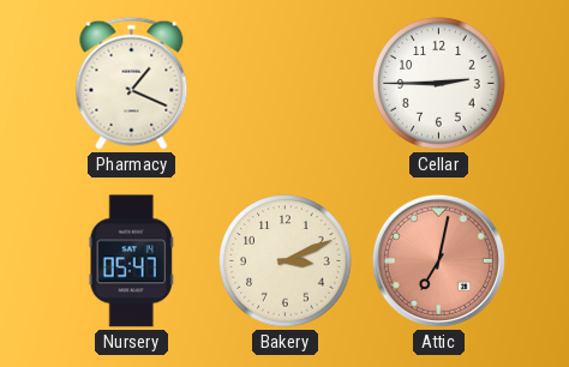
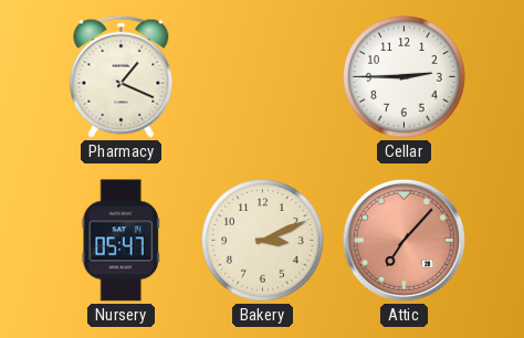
Attic: 7:02 -> 7:07 (404, 240)
